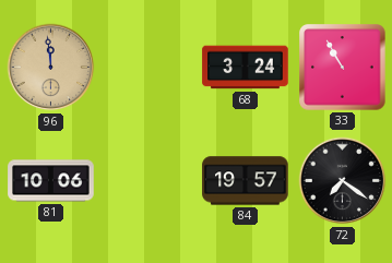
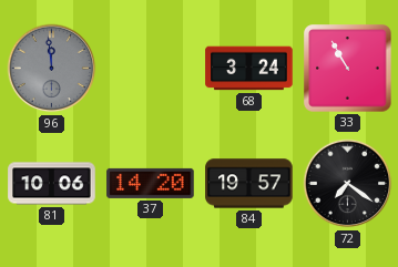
96 dial: champagne -> grey (52, 69)
37: none -> 14:20 (151, 183)
